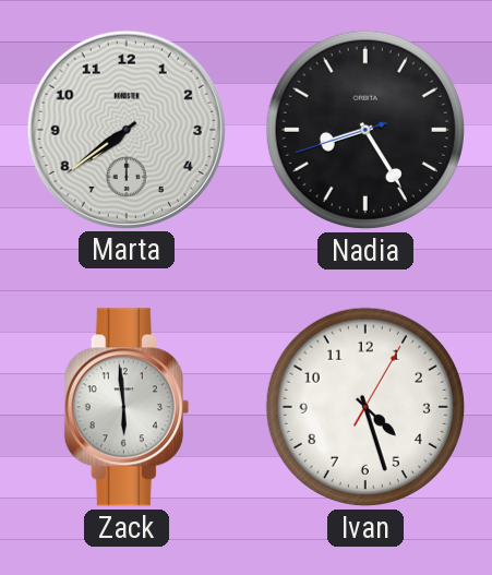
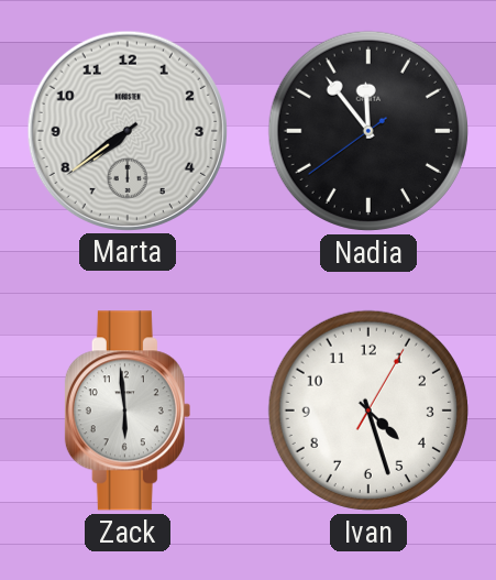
Nadia: 8:24 -> 11:53 (368, 131)
